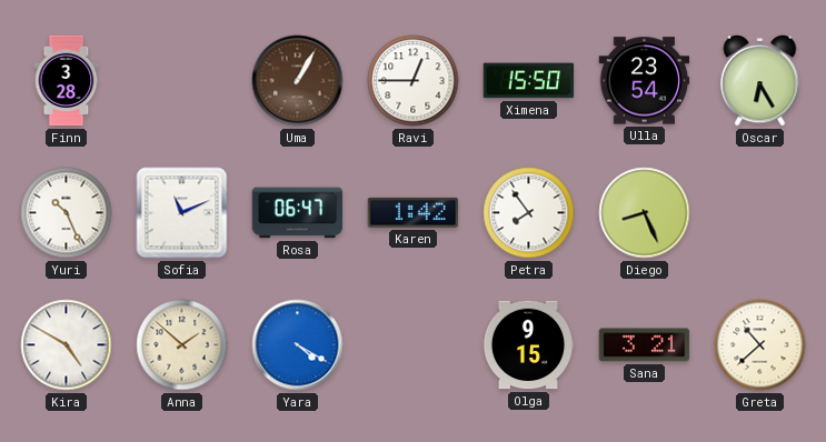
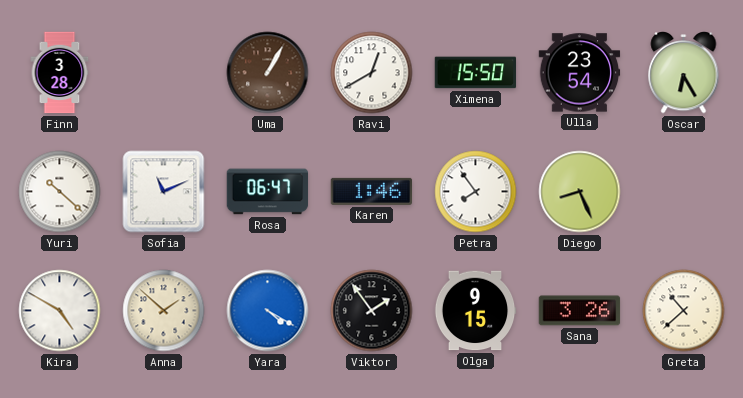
Ravi: 12:45 -> 12:40 (372, 73)
Yuri: 10:26 -> 10:22 (60, 192)
Karen: 1:42 -> 1:46 (372, 191)
Viktor: none -> 1:54 (372, 311)
Sana: 3:21 -> 3:26 (580, 311)
